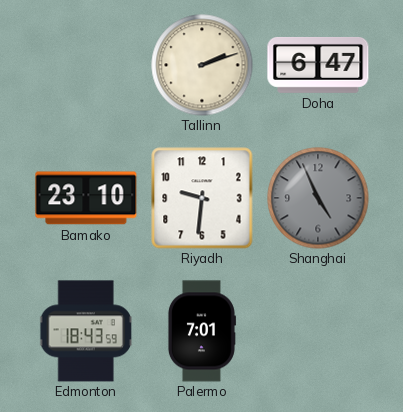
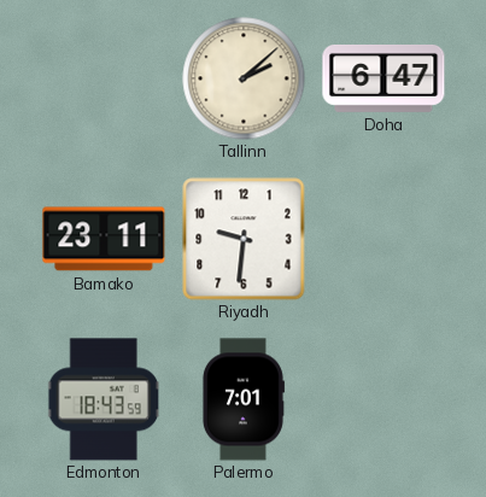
Tallinn: 2:12 -> 2:08 (244, 78)
Bamako: 23:10 -> 23:11 (104, 239)
Shanghai: 4:56 -> none (318, 198)
